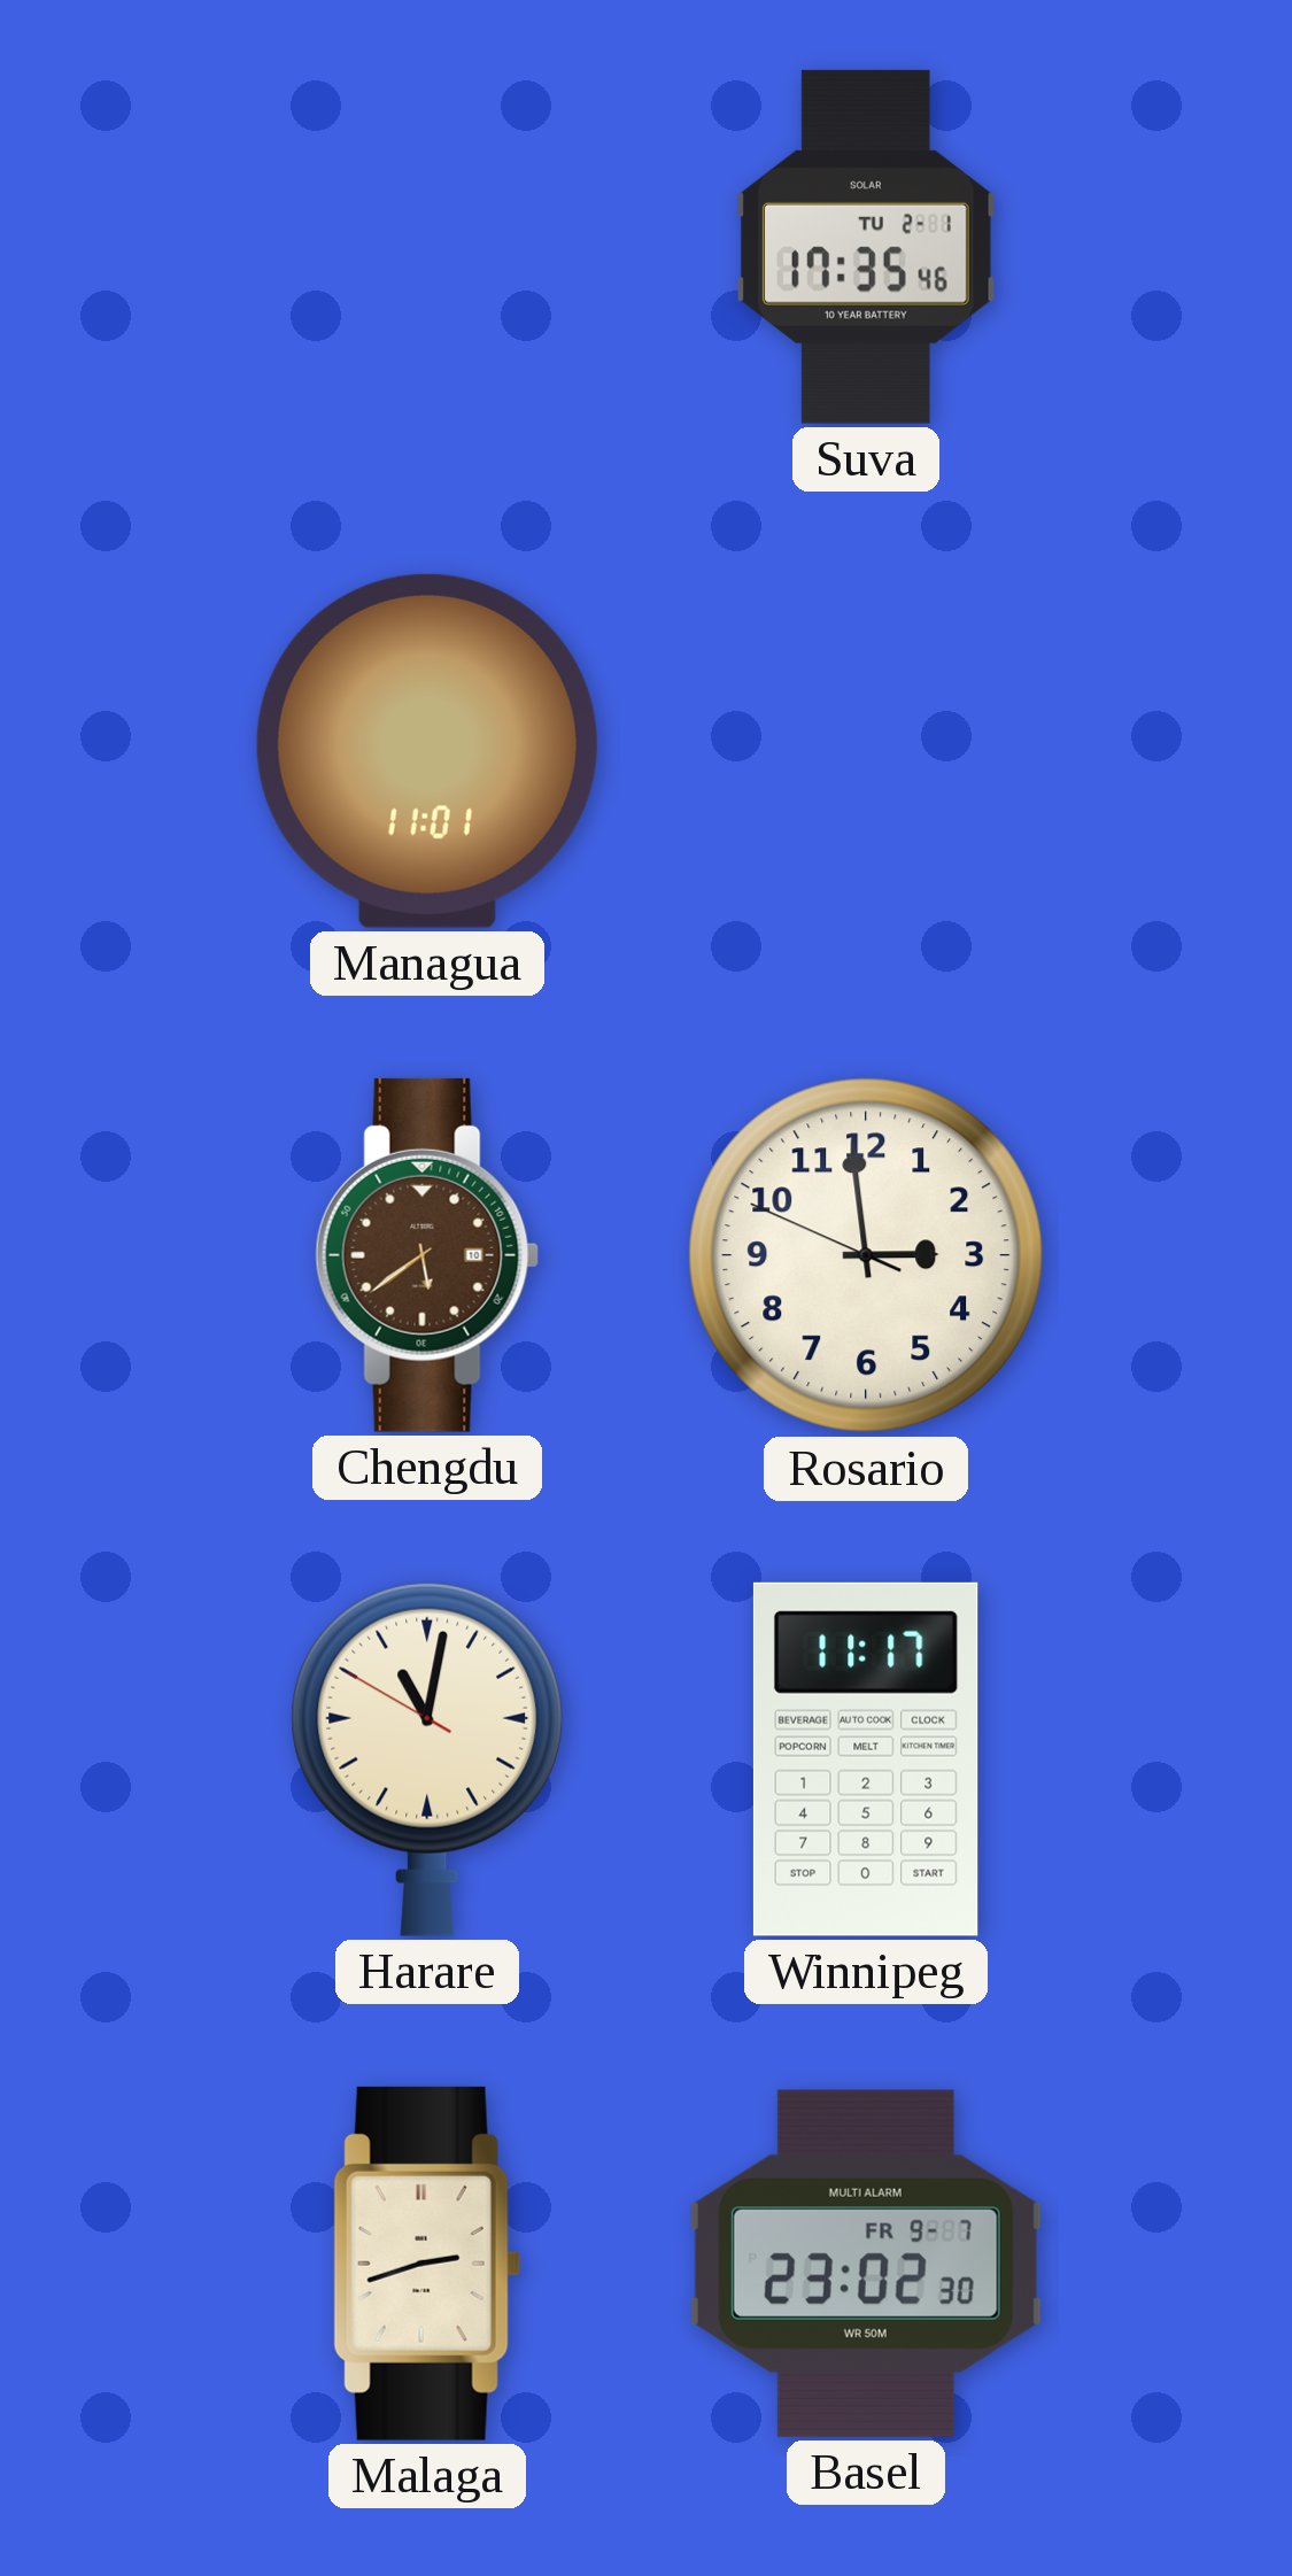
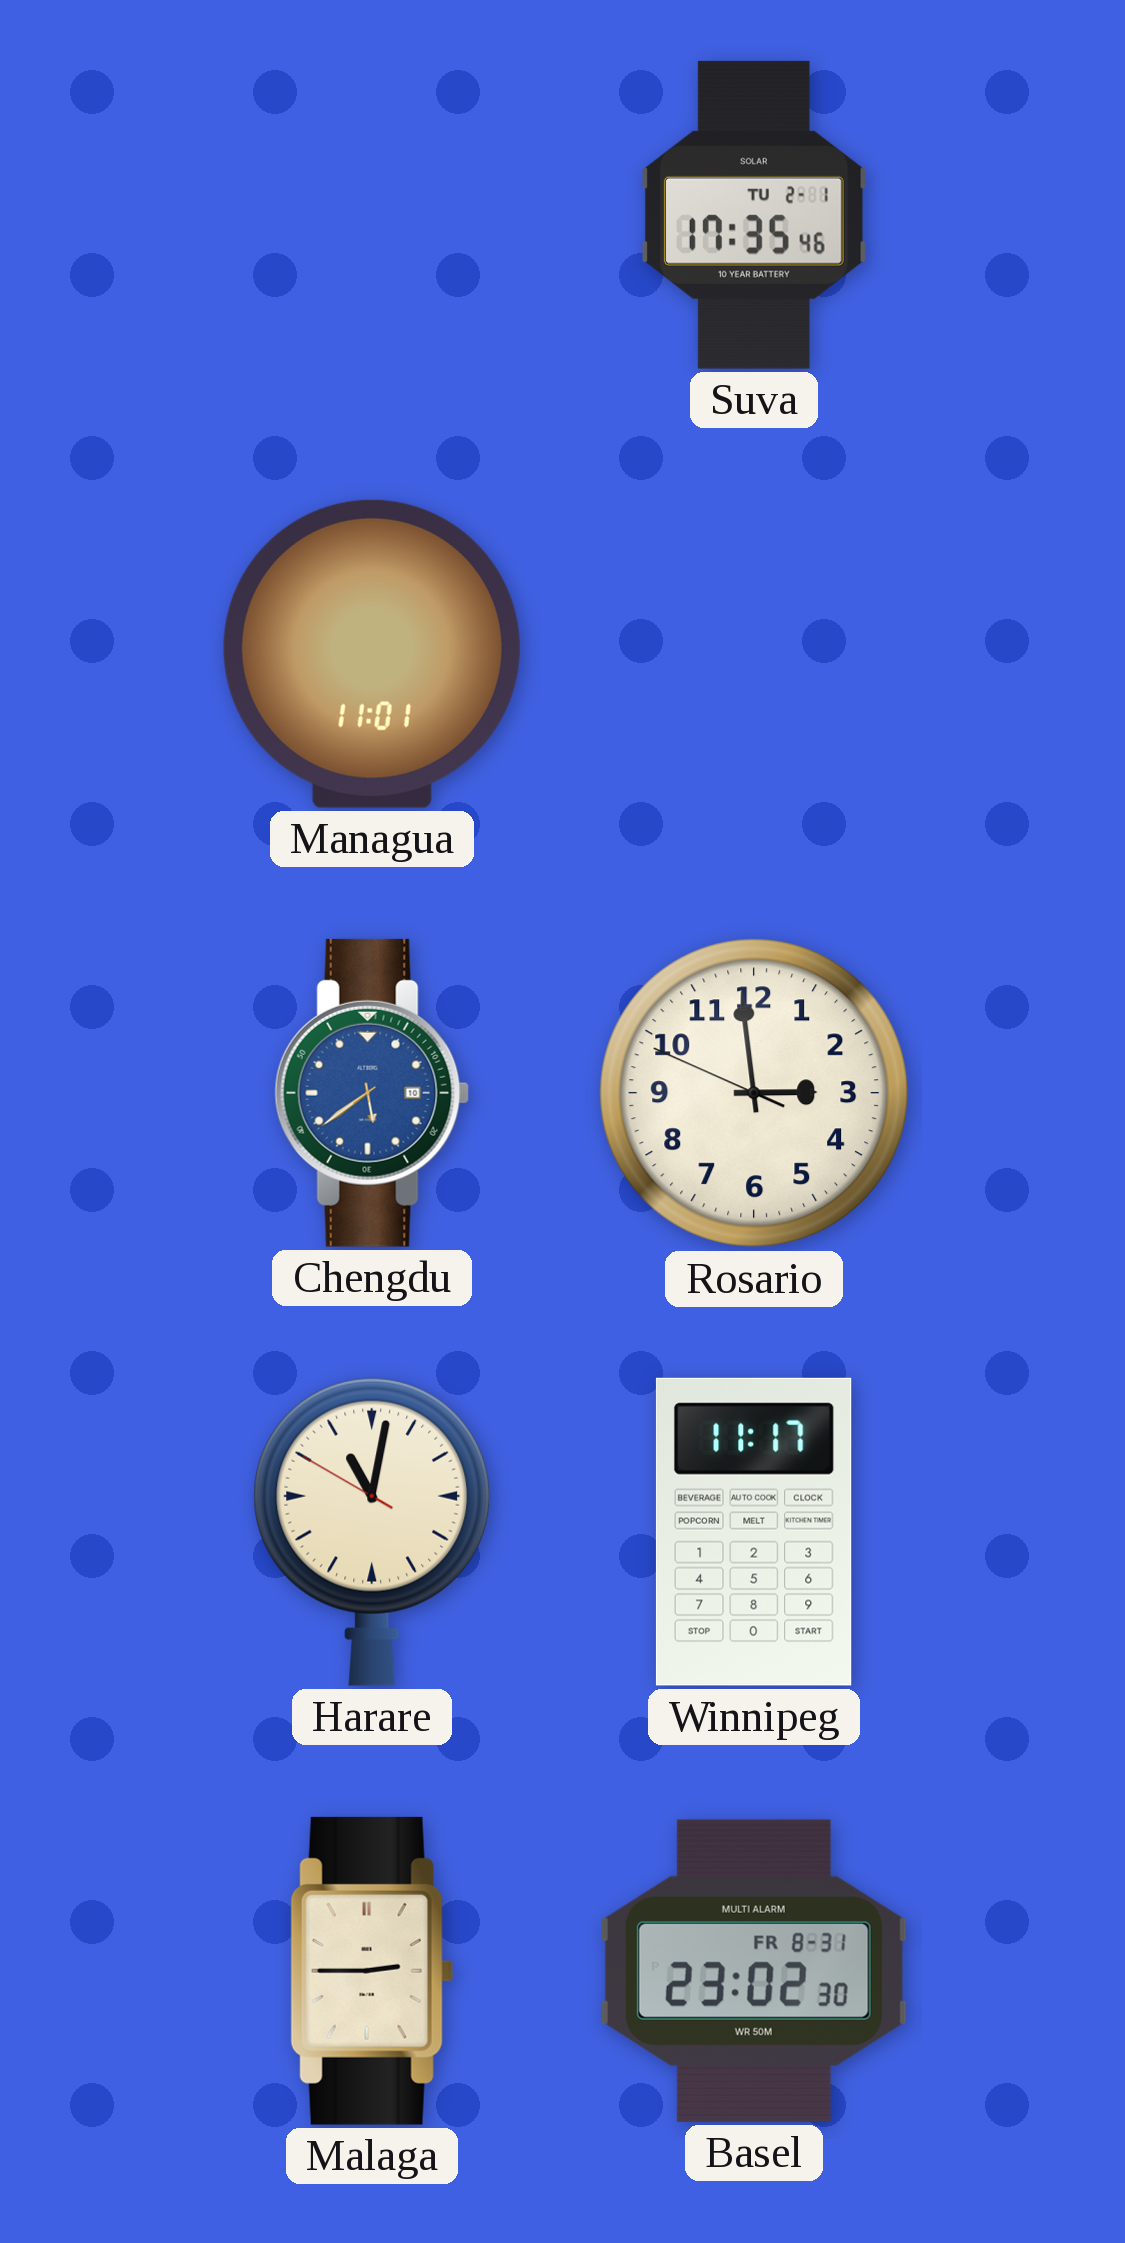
Chengdu dial: brown -> blue (372, 1093)
Malaga: 2:42 -> 2:45 (372, 1971)
Basel date: FR 9-7 -> FR 8-31 (754, 1971)
